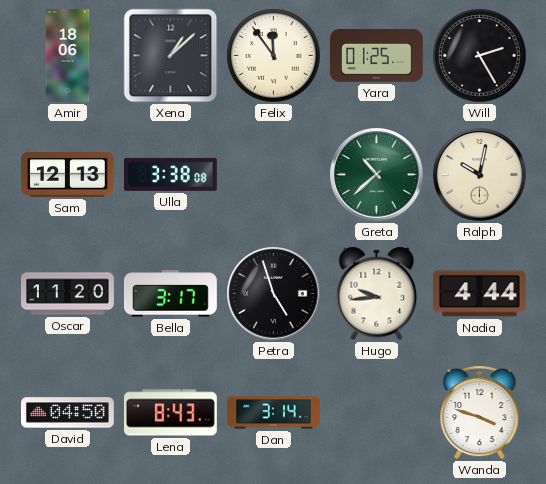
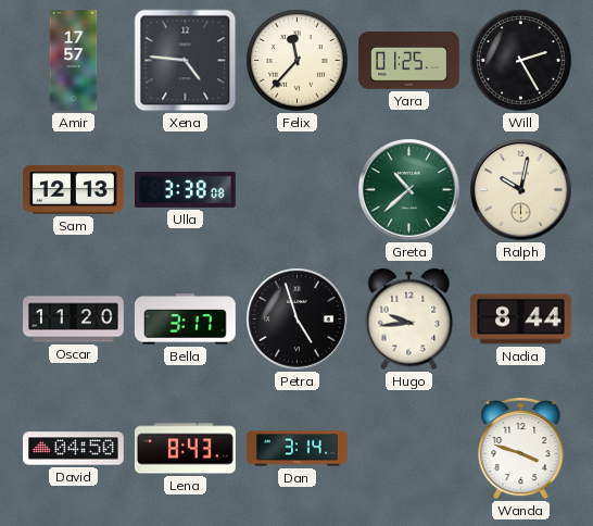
Amir: 18:06 -> 17:57 (74, 61)
Xena: 1:08 -> 4:46 (186, 61)
Felix: 11:54 -> 11:37 (298, 61)
Nadia: 4:44 -> 8:44 (521, 320)
